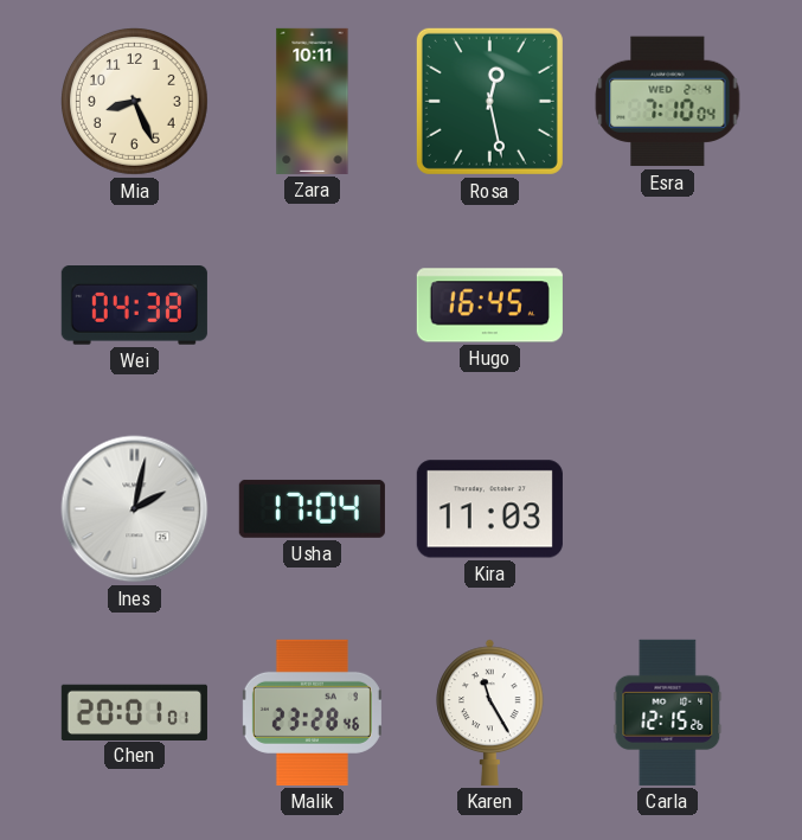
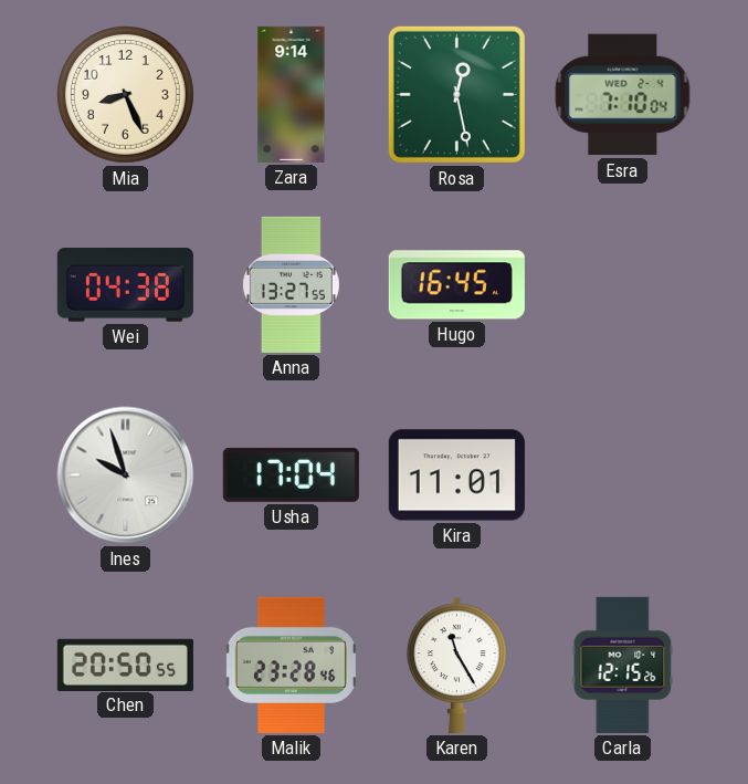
Zara: 10:11 -> 9:14 (292, 94)
Anna: none -> 13:27 (291, 284)
Ines: 2:02 -> 9:57 (126, 475)
Kira: 11:03 -> 11:01 (456, 475)
Chen: 20:01 -> 20:50 (125, 665)
